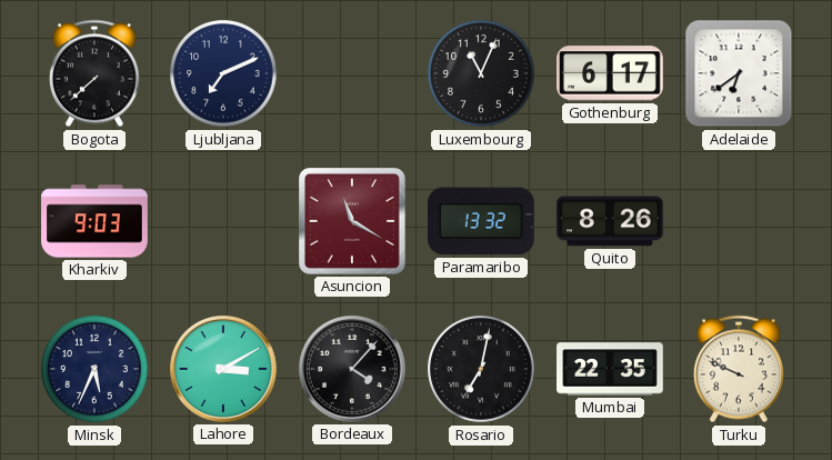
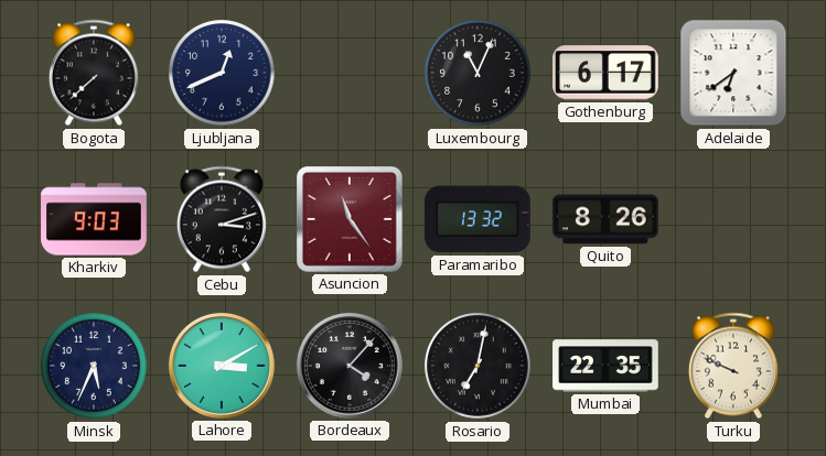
Ljubljana: 7:11 -> 12:41 (222, 73)
Cebu: none -> 3:12 (222, 219)
Asuncion: 11:20 -> 11:24 (351, 220)
